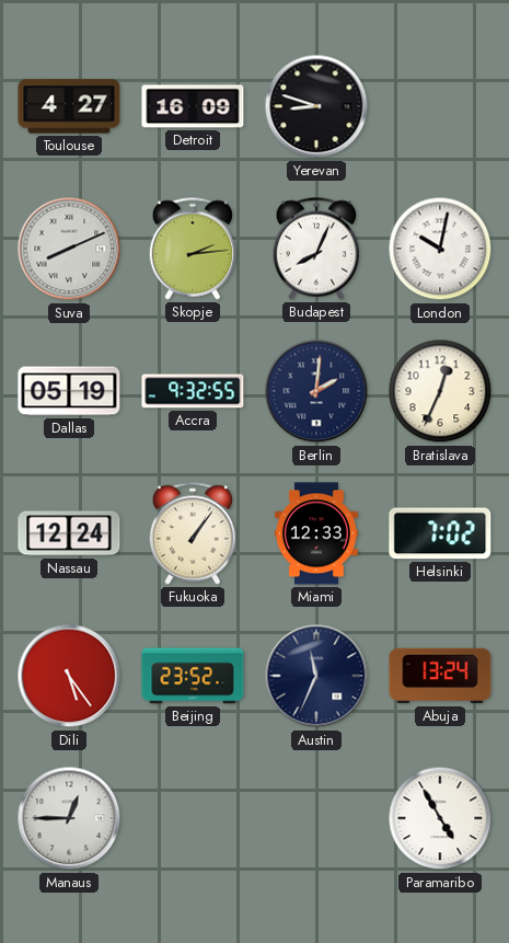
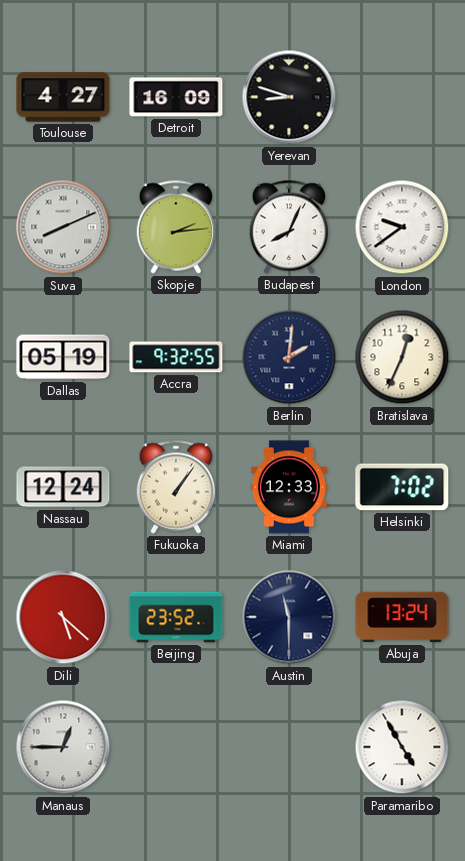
London: 10:02 -> 9:39 (402, 227)
Dili: 5:24 -> 5:22 (63, 617)
Austin: 11:34 -> 11:30 (289, 617)
